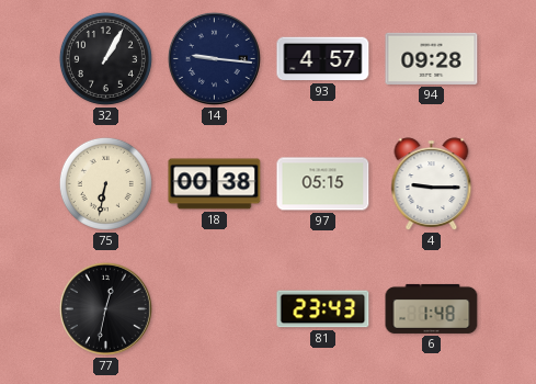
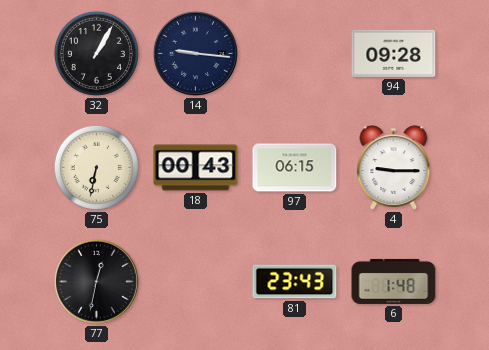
93: 4:57 -> none (323, 59)
18: 00:38 -> 00:43 (196, 168)
97: 05:15 -> 06:15 (295, 168)
